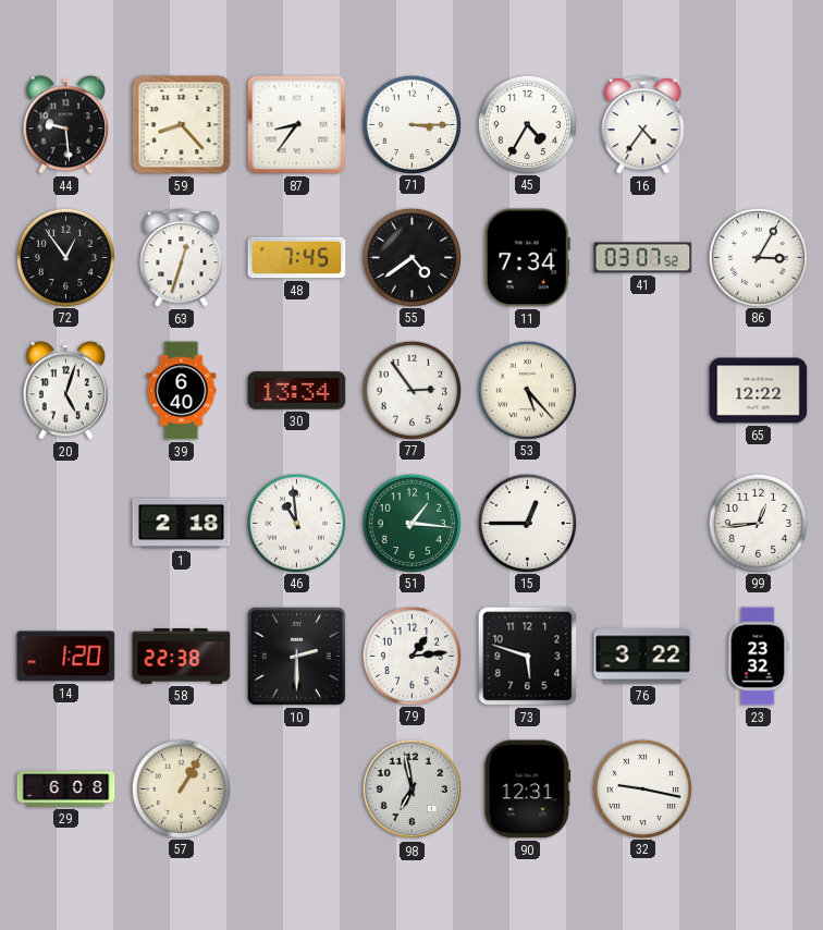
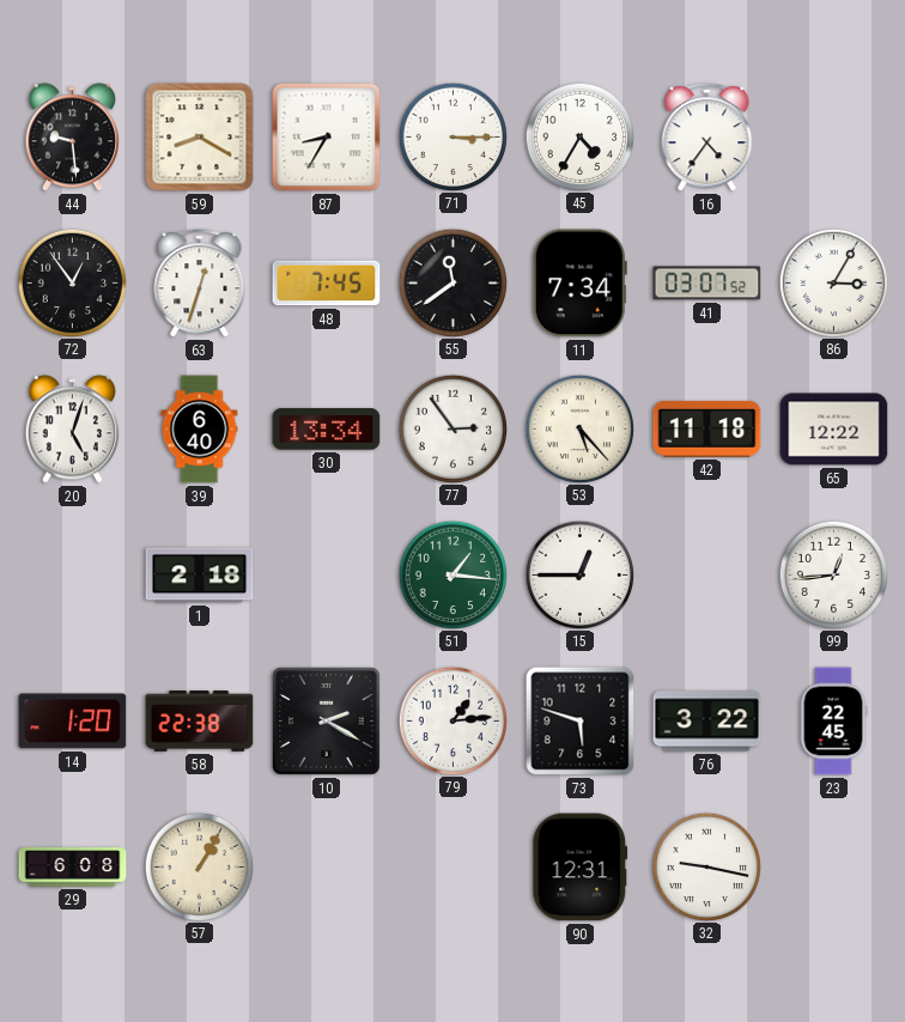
59: 8:23 -> 8:20 (200, 138)
87: 8:36 -> 8:35 (327, 138)
55: 4:39 -> 11:39 (452, 282)
42: none -> 11:18 (707, 428)
46: 10:59 -> none (296, 523)
10: 2:30 -> 2:20 (327, 722)
23: 23:32 -> 22:45 (833, 722)
98: 6:58 -> none (413, 790)
